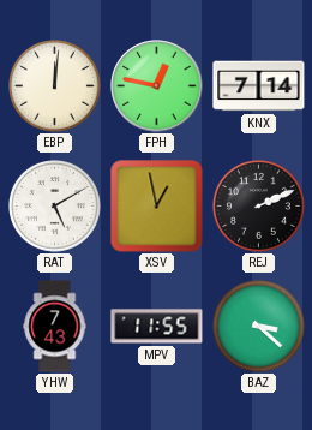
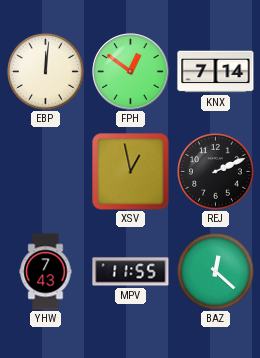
FPH: 12:47 -> 12:51 (131, 72)
RAT: 5:10 -> none (55, 207)
BAZ: 3:22 -> 12:22 (216, 272)
